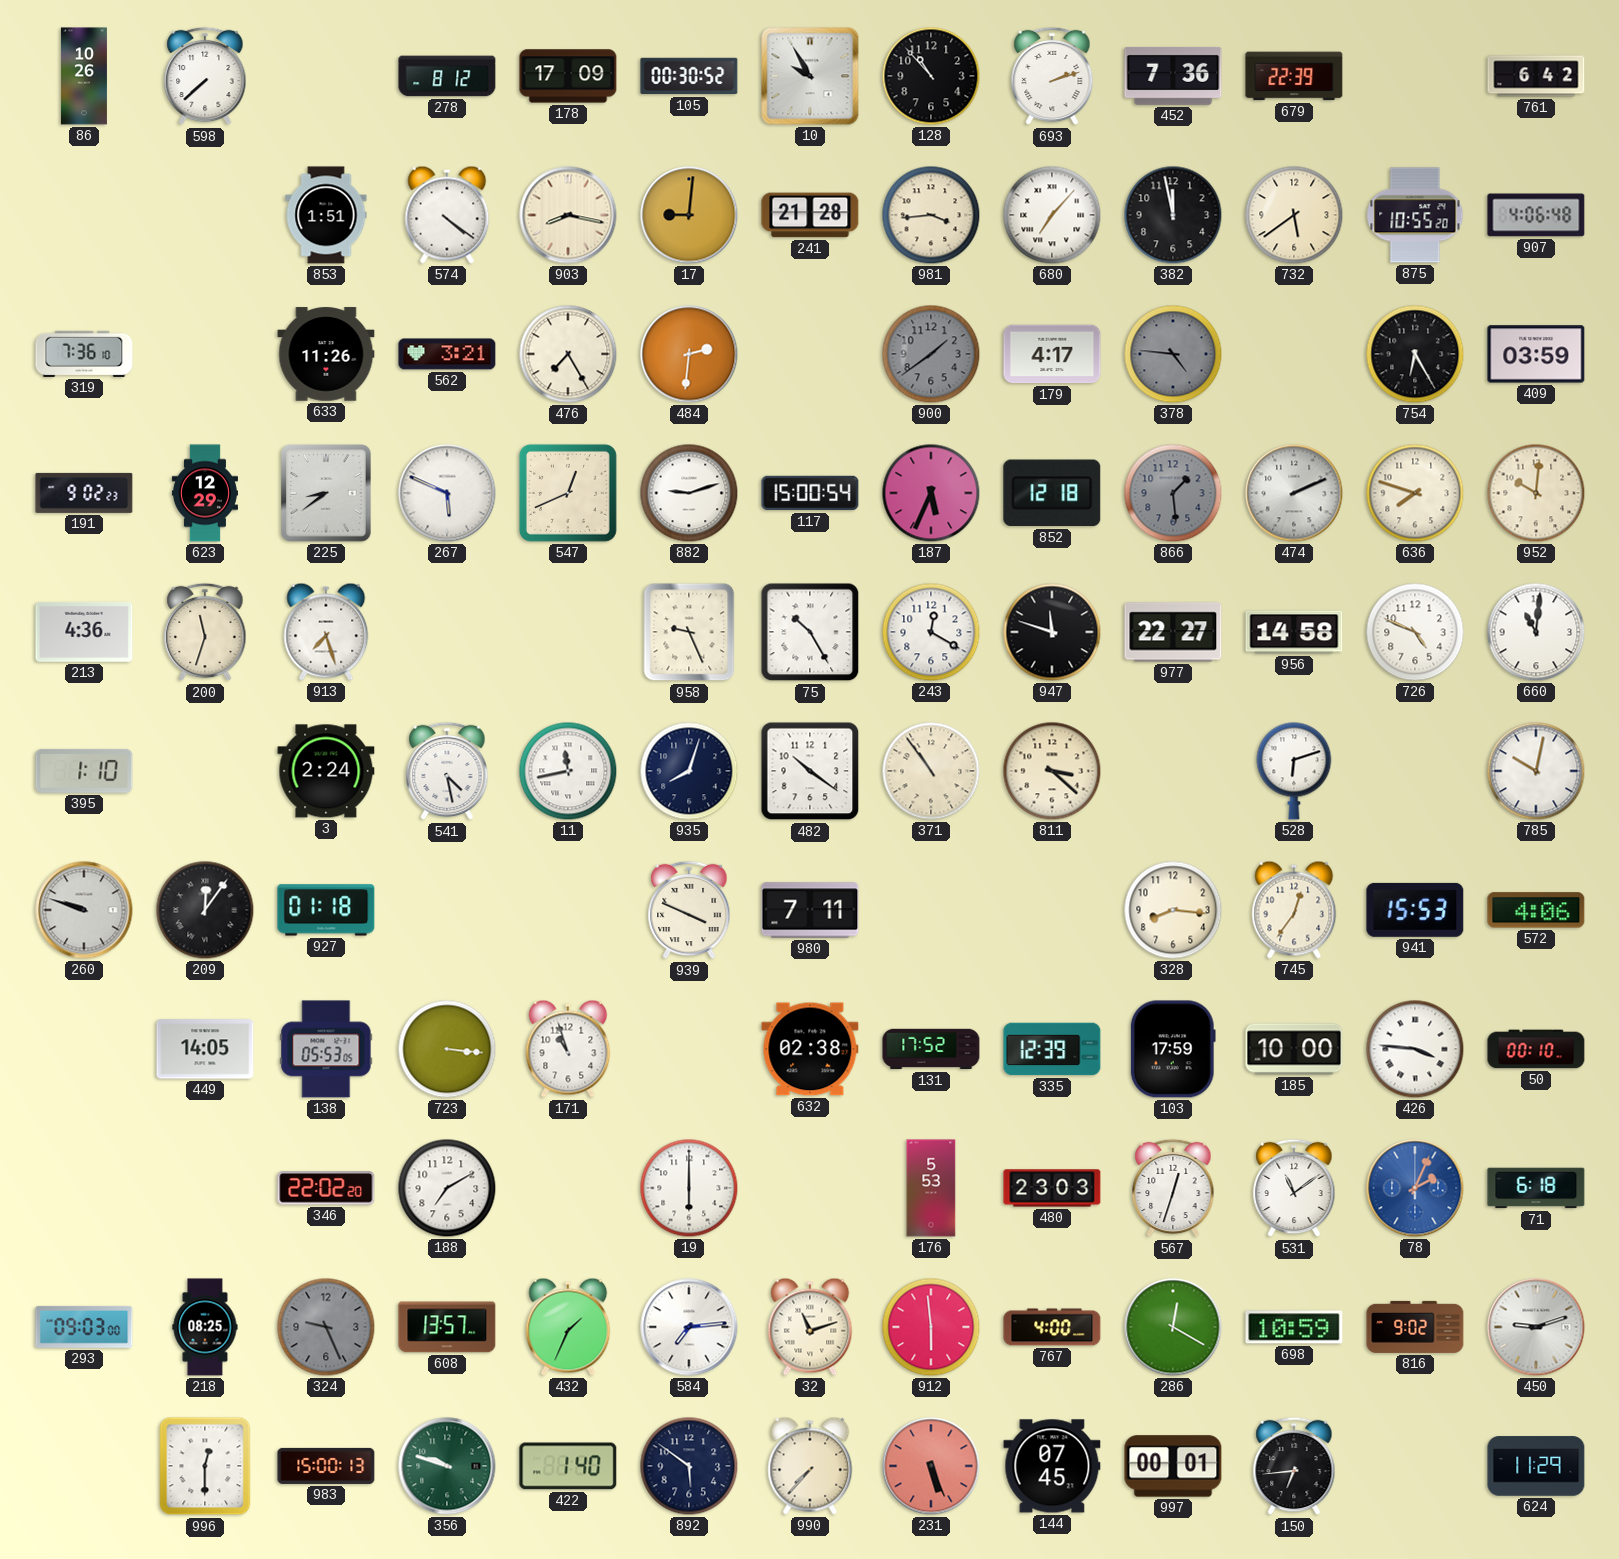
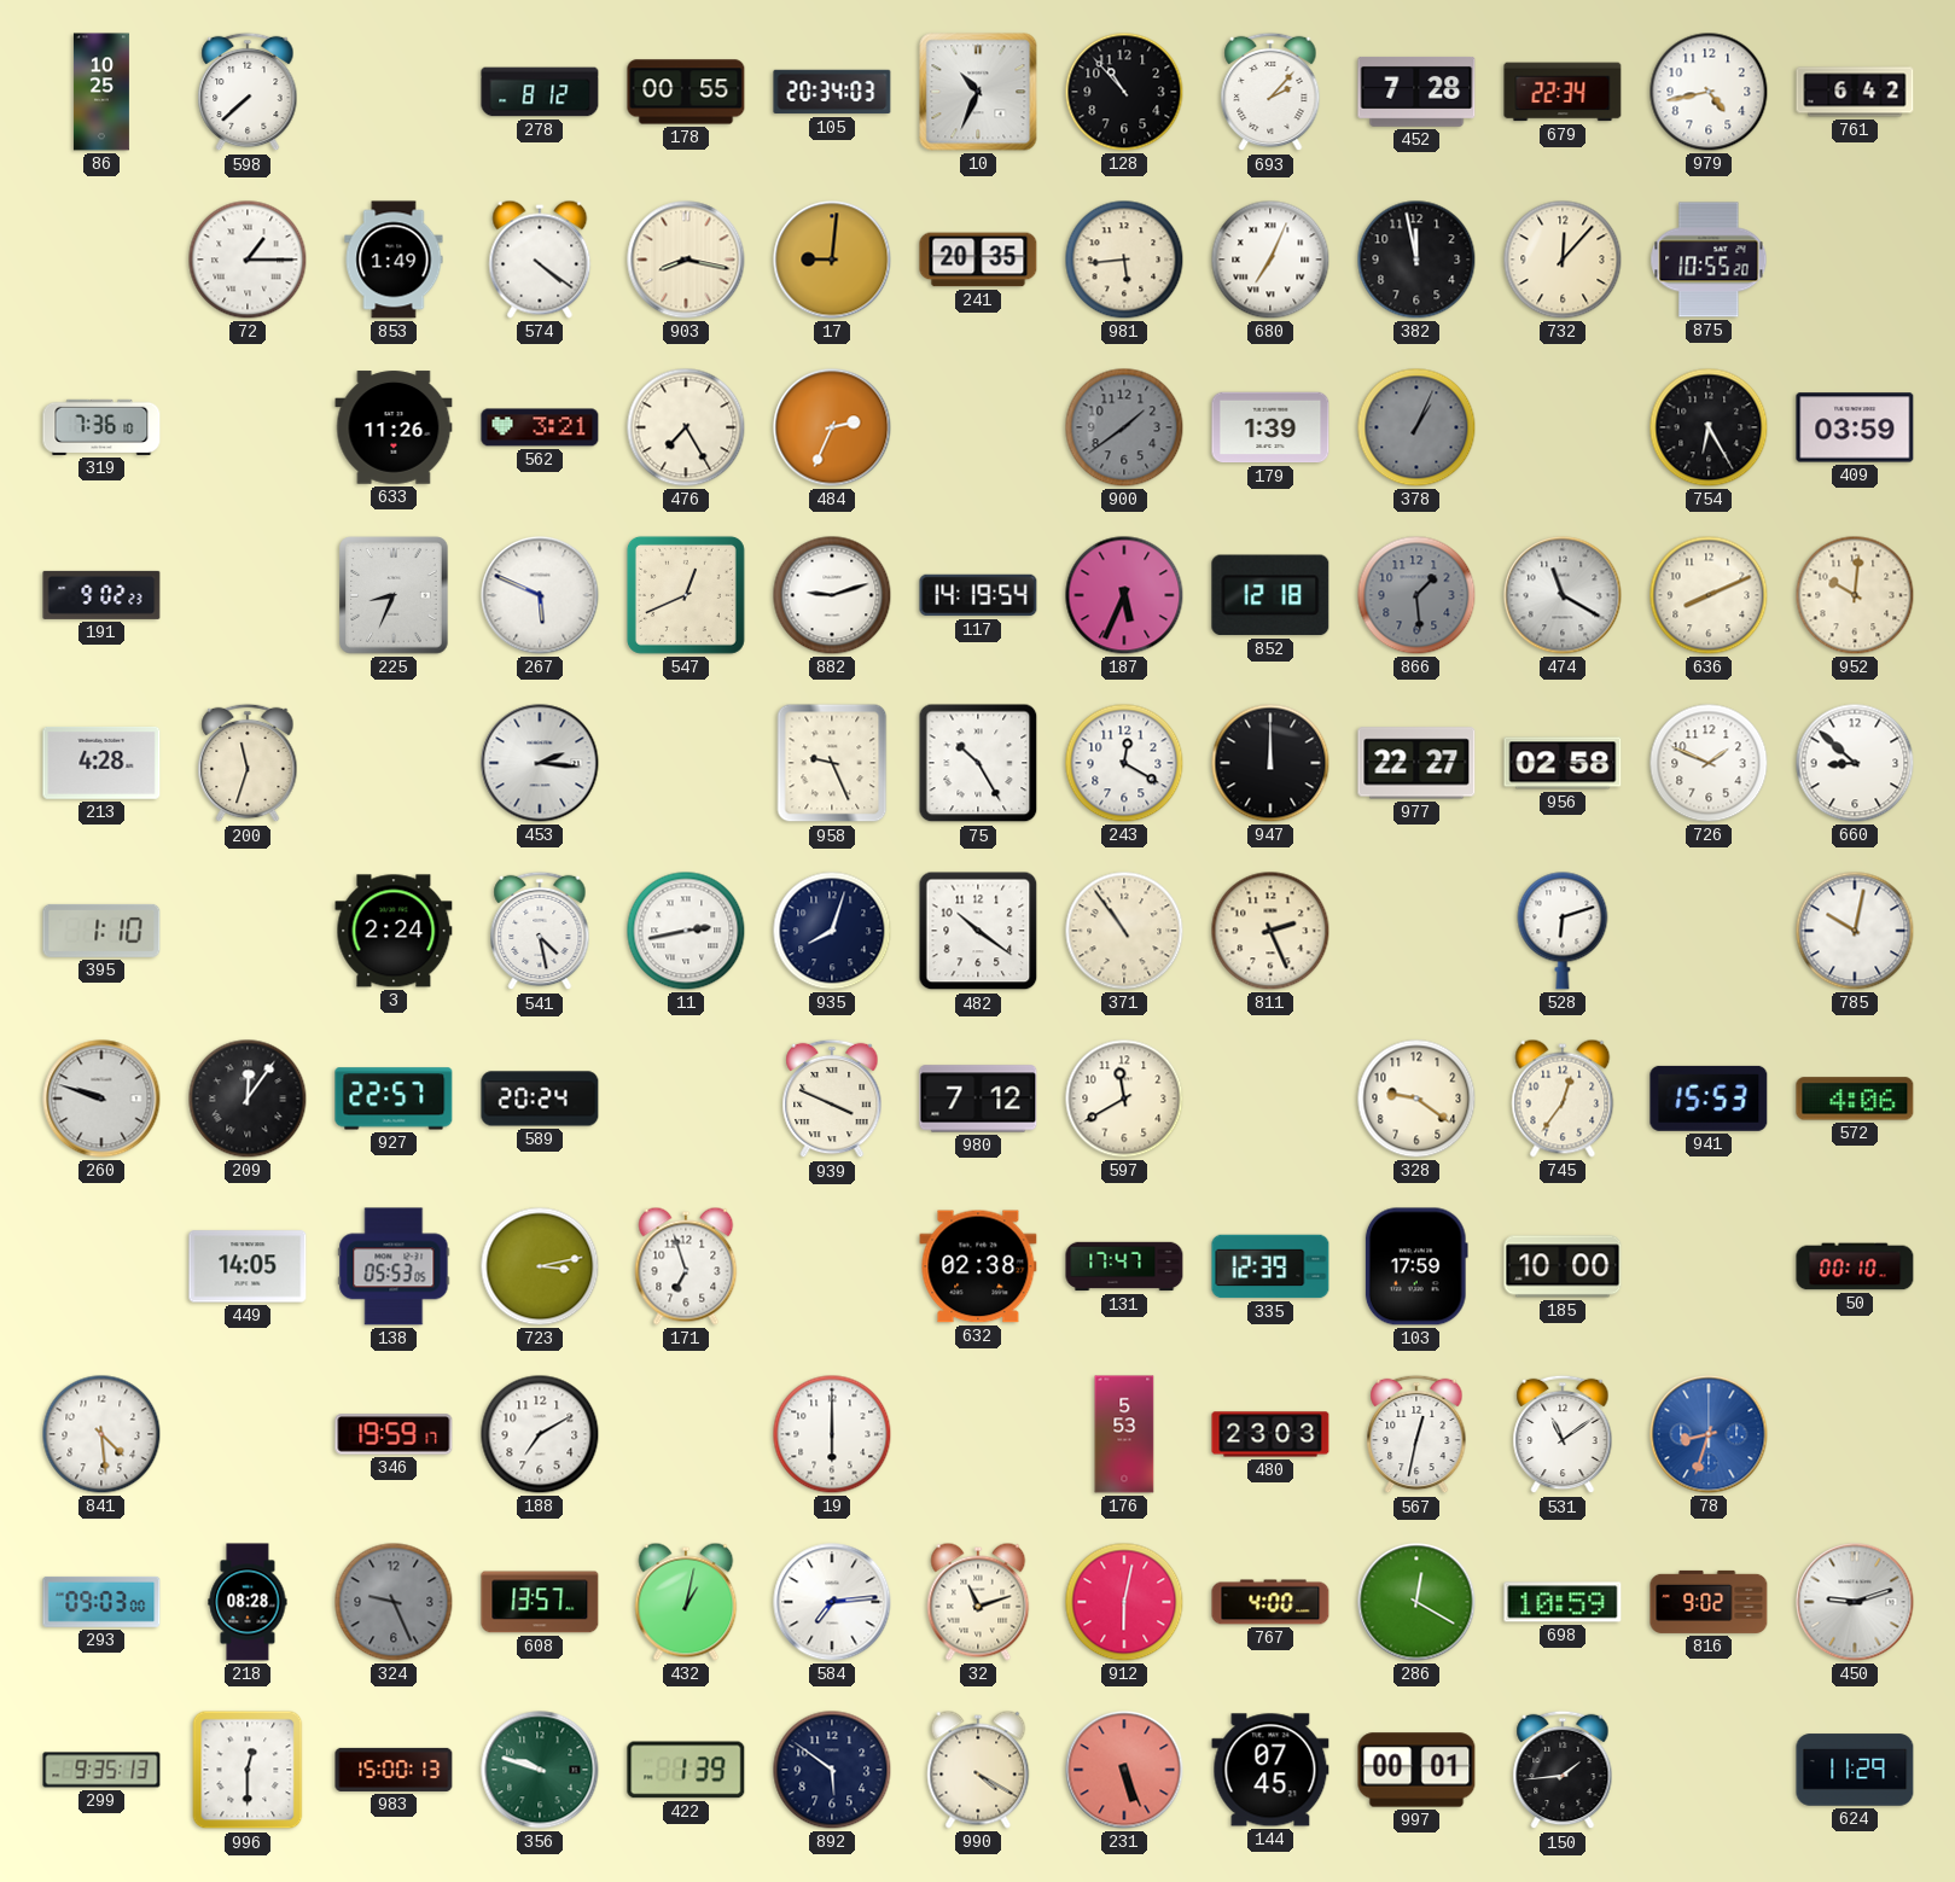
86: 10:26 -> 10:25 (101, 92)
178: 17:09 -> 00:55 (686, 92)
105: 00:30 -> 20:34 (832, 92)
10: 9:55 -> 10:34 (978, 92)
693: 2:12 -> 2:07 (1270, 92)
452: 7:36 -> 7:28 (1416, 92)
679: 22:39 -> 22:34 (1563, 92)
979: none -> 4:43 (1709, 92)
72: none -> 1:15 (248, 260)
853: 1:51 -> 1:49 (394, 260)
241: 21:28 -> 20:35 (978, 260)
981: 3:44 -> 5:44 (1124, 260)
680: 7:07 -> 7:04 (1270, 260)
732: 5:39 -> 12:07 (1563, 260)
907: 4:06 -> none (1536, 215)
484: 2:31 -> 2:34 (832, 427)
179: 4:17 -> 1:39 (1270, 427)
378: 4:46 -> 1:04 (1416, 427)
623: 12:29 -> none (205, 493)
225: 8:39 -> 8:34 (394, 595)
117: 15:00 -> 14:19 (978, 595)
474: 2:11 -> 11:20 (1563, 595)
636: 7:48 -> 8:11 (1709, 595)
213: 4:36 -> 4:28 (101, 763)
913: 7:27 -> none (326, 632)
453: none -> 2:16 (540, 763)
947: 11:48 -> 12:00 (1270, 763)
956: 14:58 -> 02:58 (1563, 763)
726: 4:49 -> 1:49 (1709, 763)
660: 11:01 -> 8:52 (1855, 763)
11: 11:43 -> 2:43 (686, 931)
811: 3:22 -> 2:26 (1270, 931)
927: 01:18 -> 22:57 (394, 1099)
589: none -> 20:24 (540, 1099)
980: 7:11 -> 7:12 (978, 1099)
597: none -> 11:40 (1124, 1099)
328: 8:16 -> 9:21 (1416, 1099)
723: 3:16 -> 3:13 (540, 1266)
171: 10:57 -> 6:57 (686, 1266)
131: 17:52 -> 17:47 (1124, 1266)
426: 3:46 -> none (1415, 1049)
841: none -> 4:29 (101, 1434)
346: 22:02 -> 19:59 (394, 1434)
567: 12:33 -> 12:32 (1416, 1434)
78: 2:04 -> 8:33 (1709, 1434)
71: 6:18 -> none (1536, 1188)
218: 08:25 -> 08:28 (248, 1602)
432: 1:34 -> 1:02 (686, 1602)
912: 5:59 -> 6:02 (1124, 1602)
299: none -> 9:35 (101, 1770)
422: 1:40 -> 1:39 (686, 1770)
990: 7:37 -> 4:20 (978, 1770)
150: 6:44 -> 1:44 (1563, 1770)
